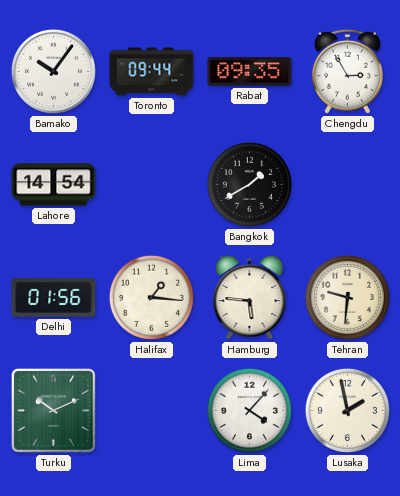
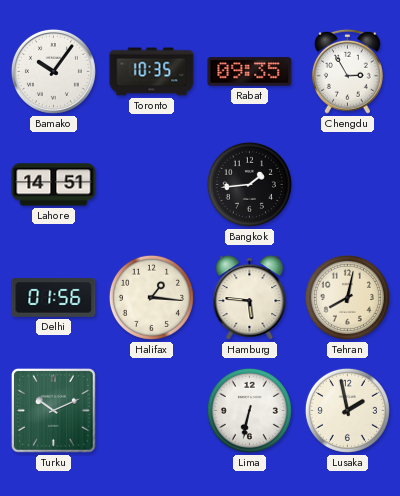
Toronto: 09:44 -> 10:35 (152, 72)
Lahore: 14:54 -> 14:51 (54, 185)
Bangkok: 1:40 -> 1:44 (249, 184)
Tehran: 9:31 -> 8:02 (347, 297)
Lima: 4:07 -> 6:32 (249, 410)
